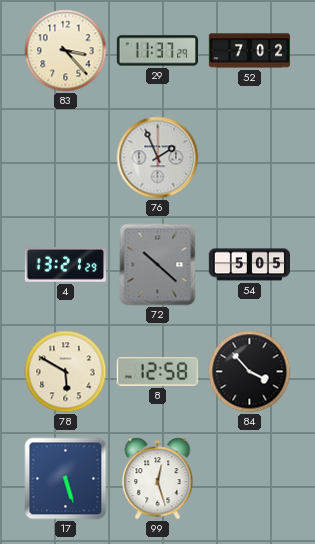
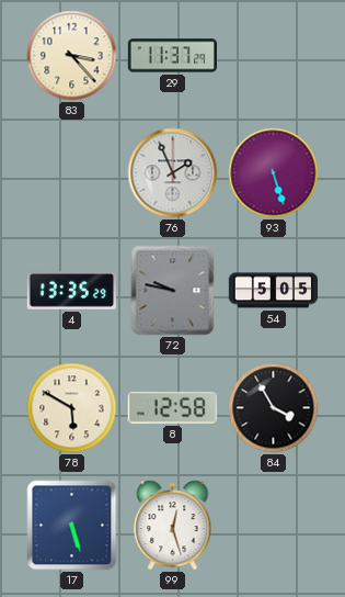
52: 7:02 -> none (249, 51)
93: none -> 5:27 (274, 173)
4: 13:21 -> 13:35 (71, 291)
72: 10:22 -> 9:47 (173, 291)
84: 3:53 -> 3:55 (274, 408)
